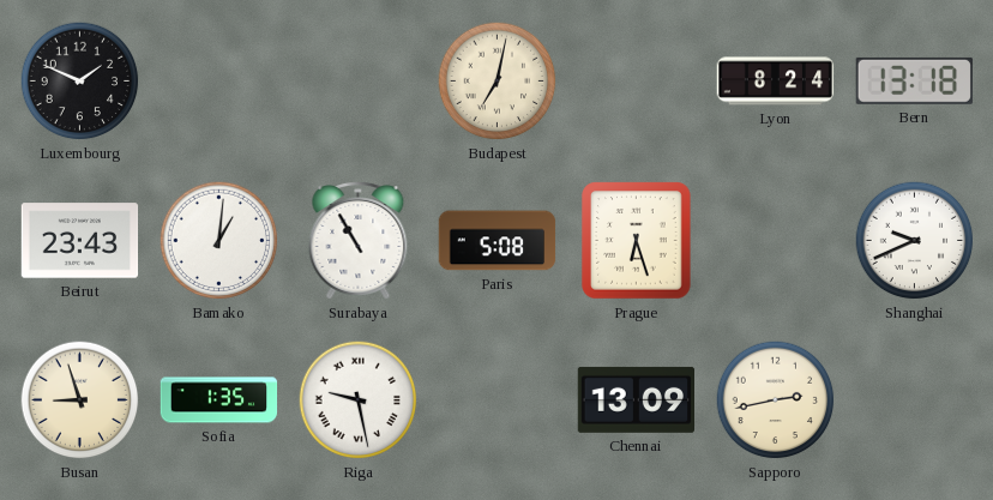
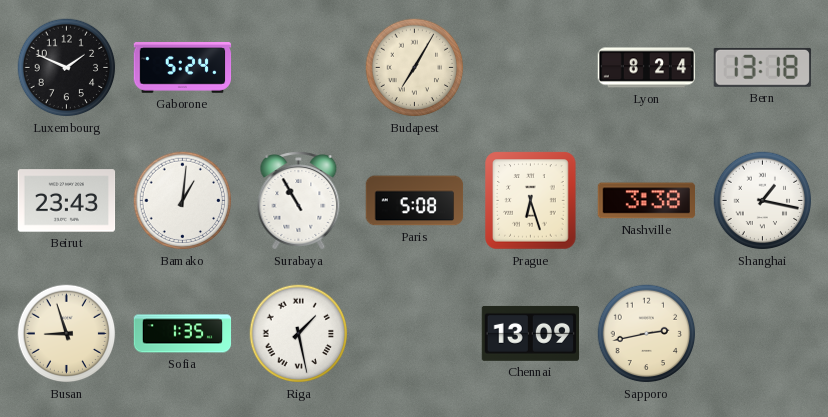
Gaborone: none -> 5:24 (183, 68)
Budapest: 7:02 -> 7:05 (415, 68)
Nashville: none -> 3:38 (646, 201)
Shanghai: 9:41 -> 1:17 (763, 201)
Riga: 9:28 -> 1:28 (299, 334)
